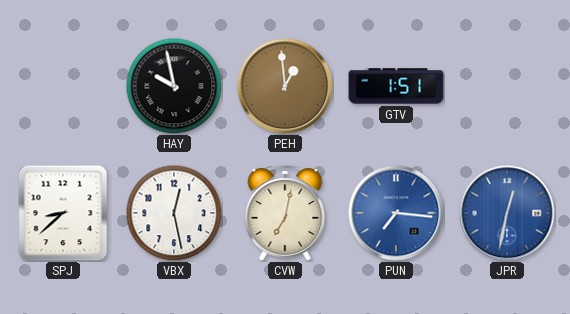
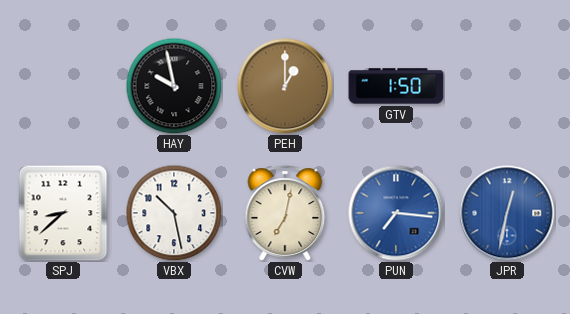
PEH: 12:59 -> 1:00 (285, 86)
GTV: 1:51 -> 1:50 (396, 86)
VBX: 12:28 -> 10:28 (174, 213)
